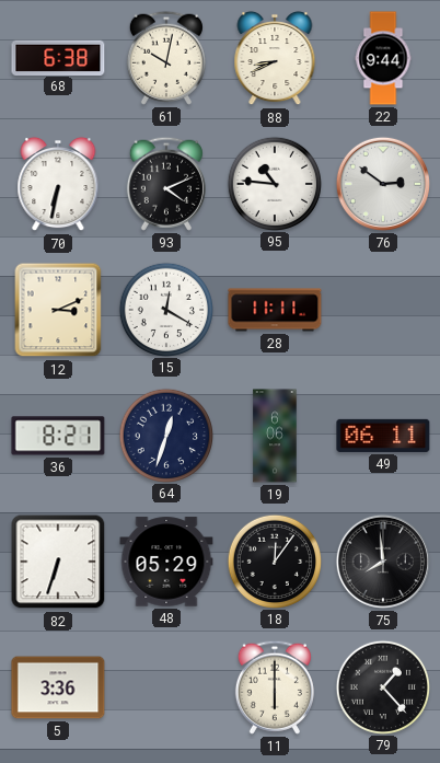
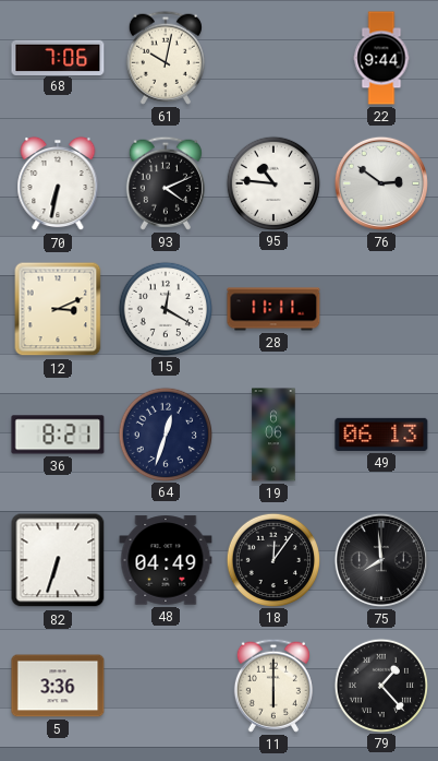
68: 6:38 -> 7:06 (58, 57)
88: 8:41 -> none (275, 58)
49: 06:11 -> 06:13 (381, 435)
48: 05:29 -> 04:49 (166, 560)
